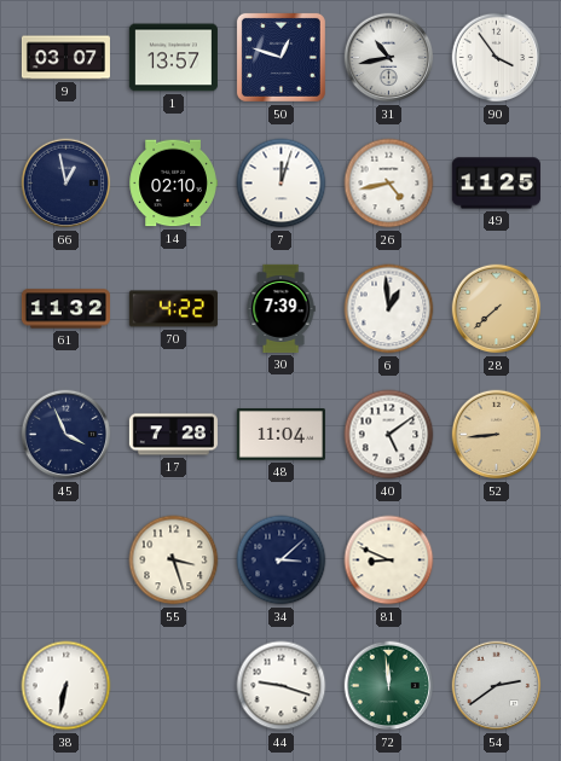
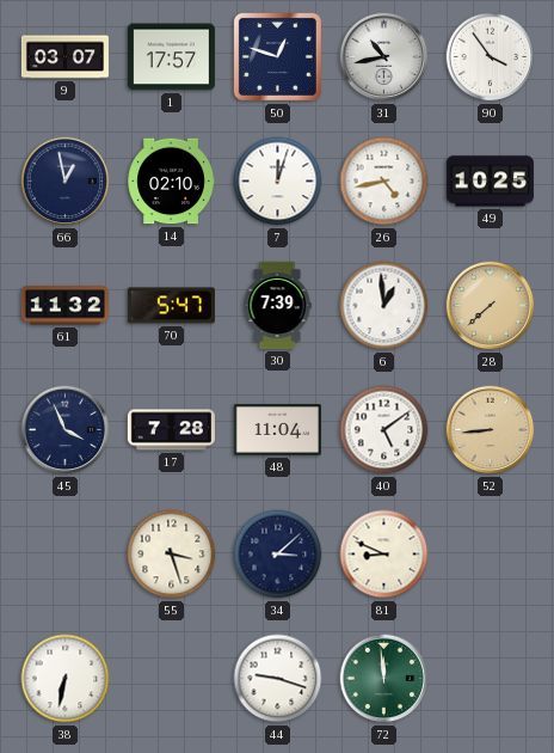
1: 13:57 -> 17:57 (171, 57)
49: 11:25 -> 10:25 (490, 182)
70: 4:22 -> 5:47 (171, 306)
54: 2:39 -> none (497, 686)
